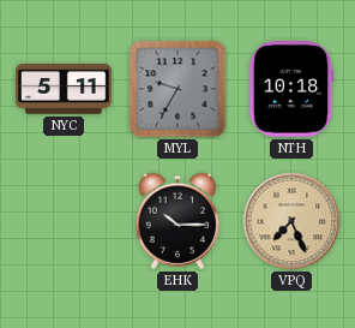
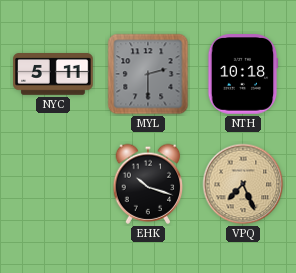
MYL: 9:35 -> 2:30 (148, 74)
EHK: 10:15 -> 10:18 (148, 184)
